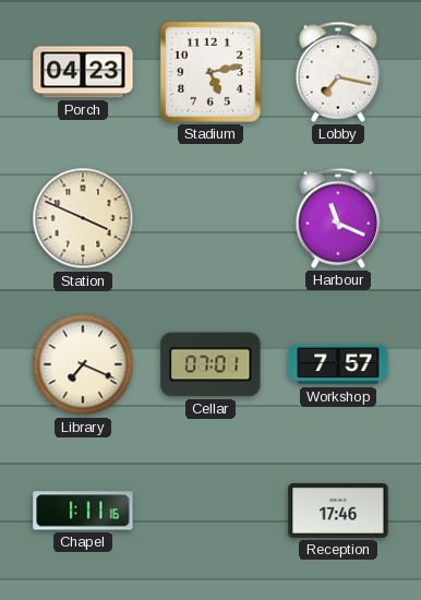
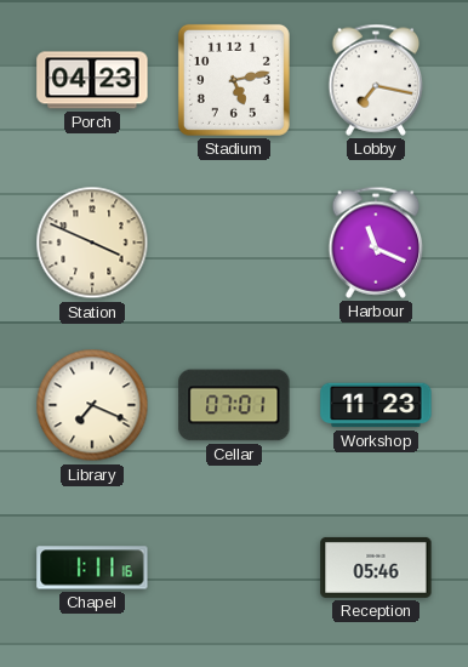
Workshop: 7:57 -> 11:23 (376, 405)
Reception: 17:46 -> 05:46 (376, 568)
